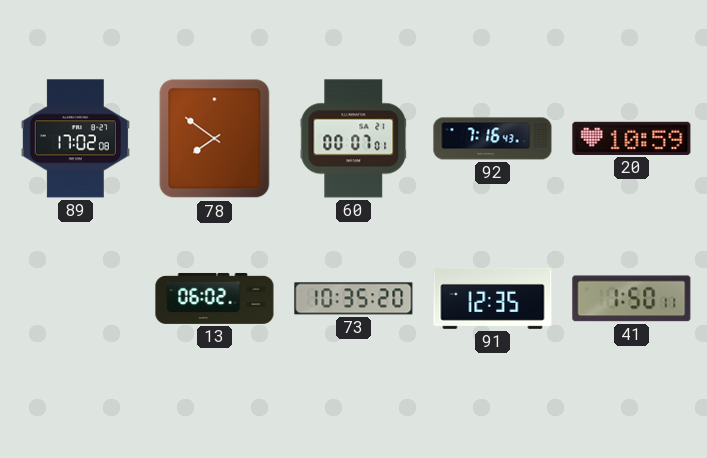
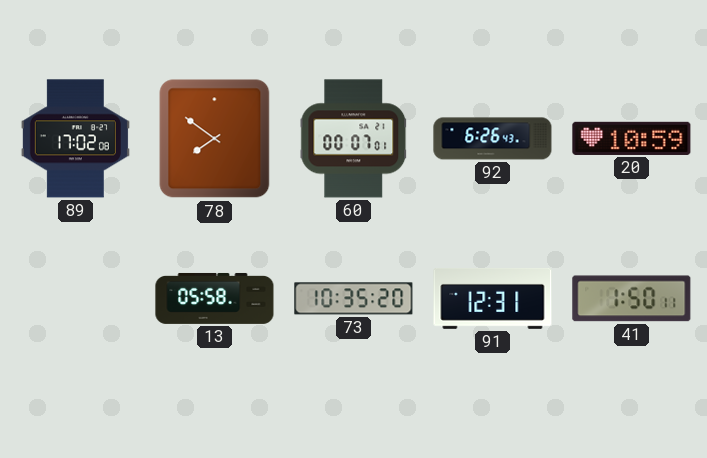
92: 7:16 -> 6:26 (493, 139)
13: 06:02 -> 05:58 (215, 298)
91: 12:35 -> 12:31 (493, 299)
